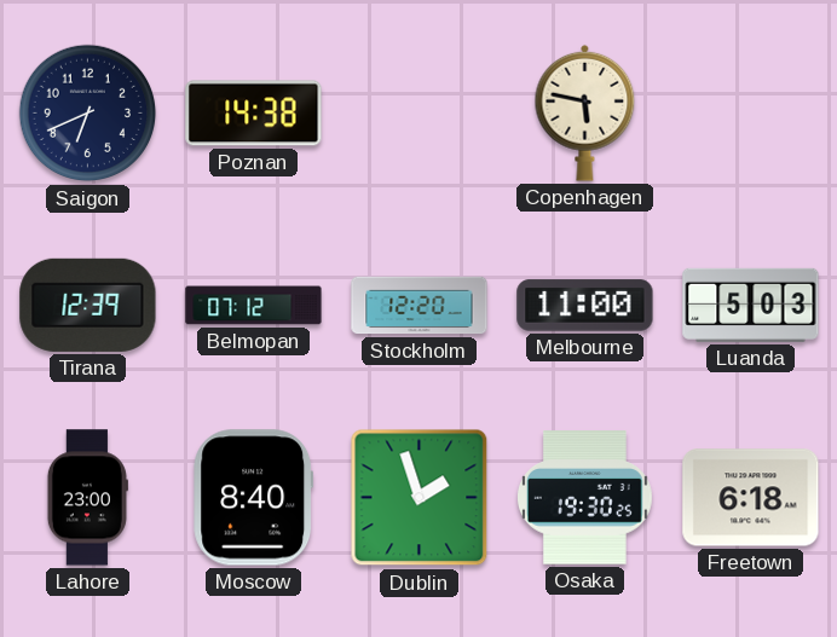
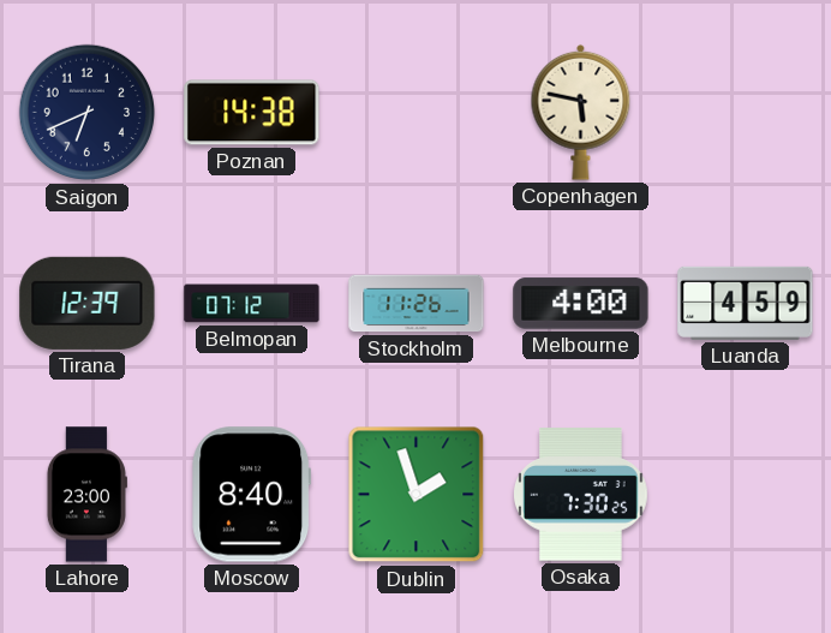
Stockholm: 12:20 -> 11:26 (417, 304)
Melbourne: 11:00 -> 4:00 (581, 304)
Luanda: 5:03 -> 4:59 (746, 303)
Osaka: 19:30 -> 7:30 (580, 495)
Freetown: 6:18 -> none (751, 498)
